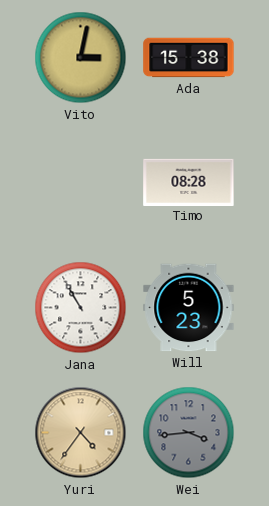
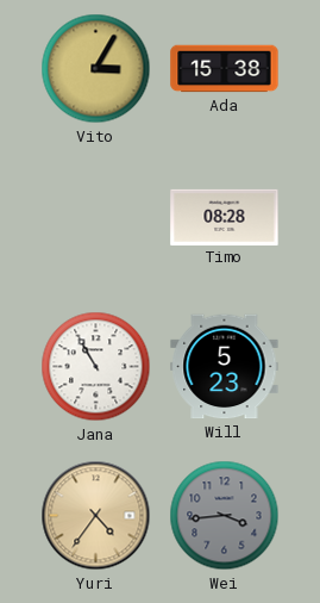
Vito: 3:02 -> 3:05 (96, 69)
